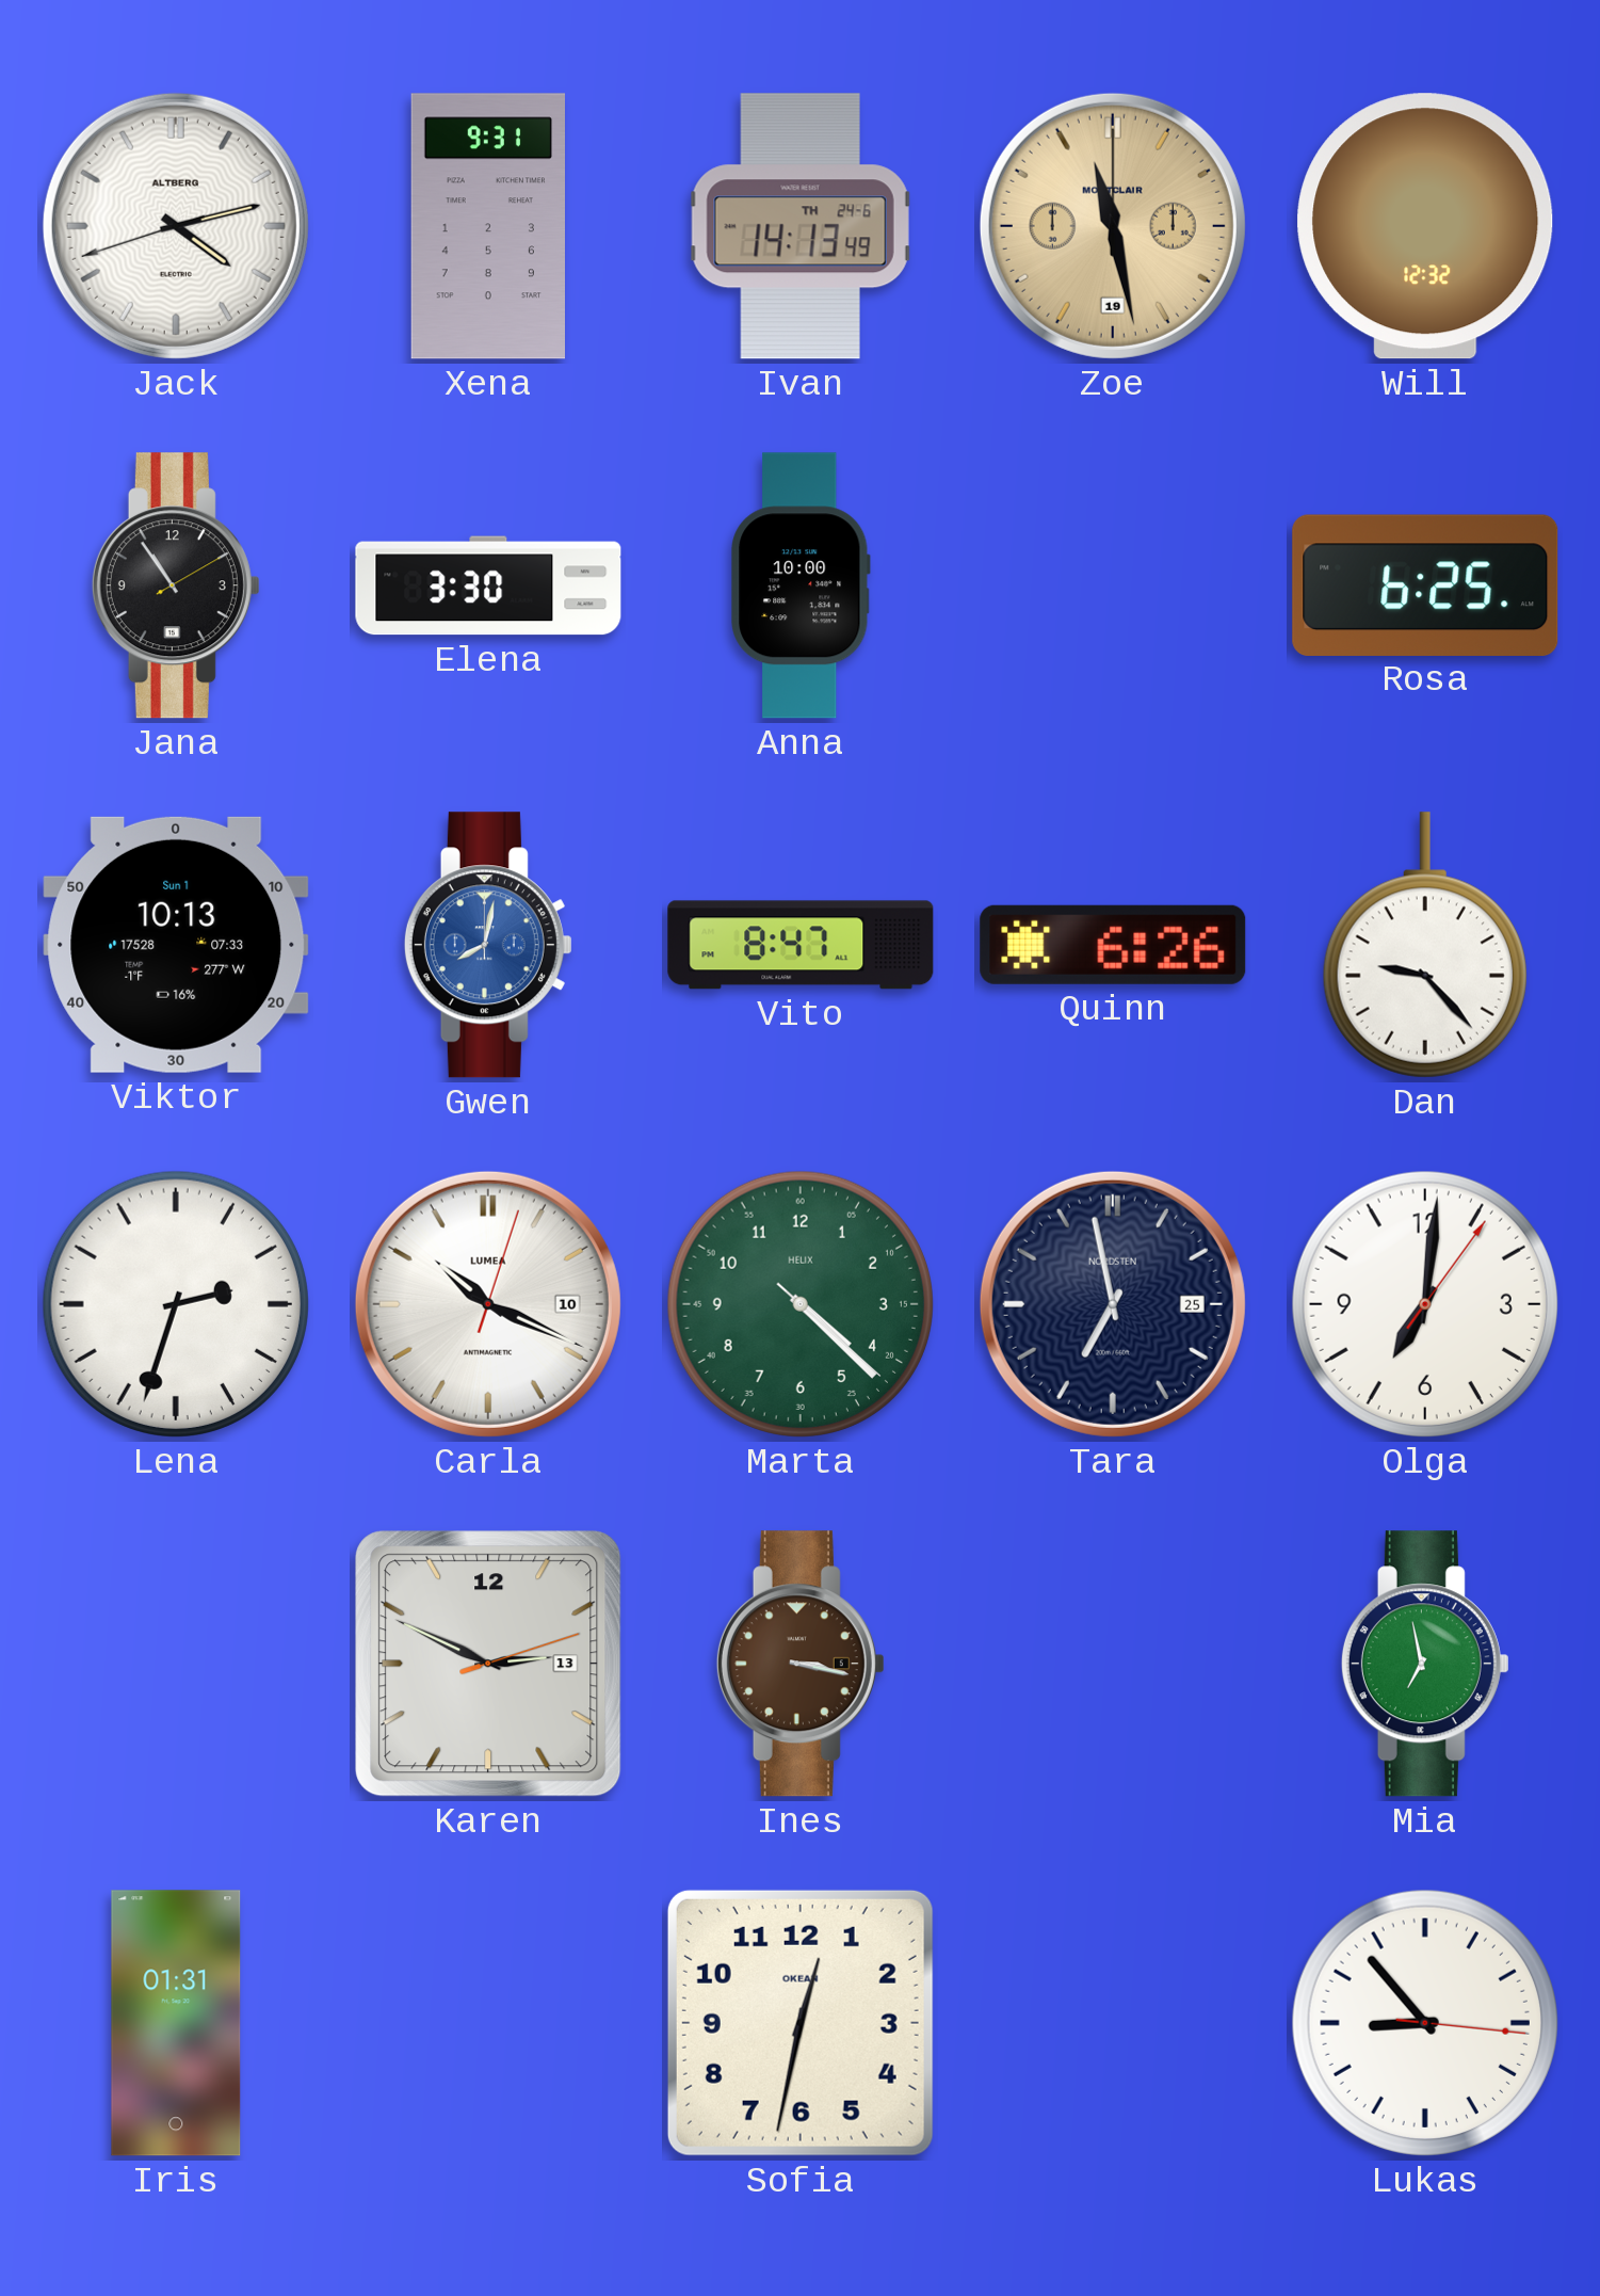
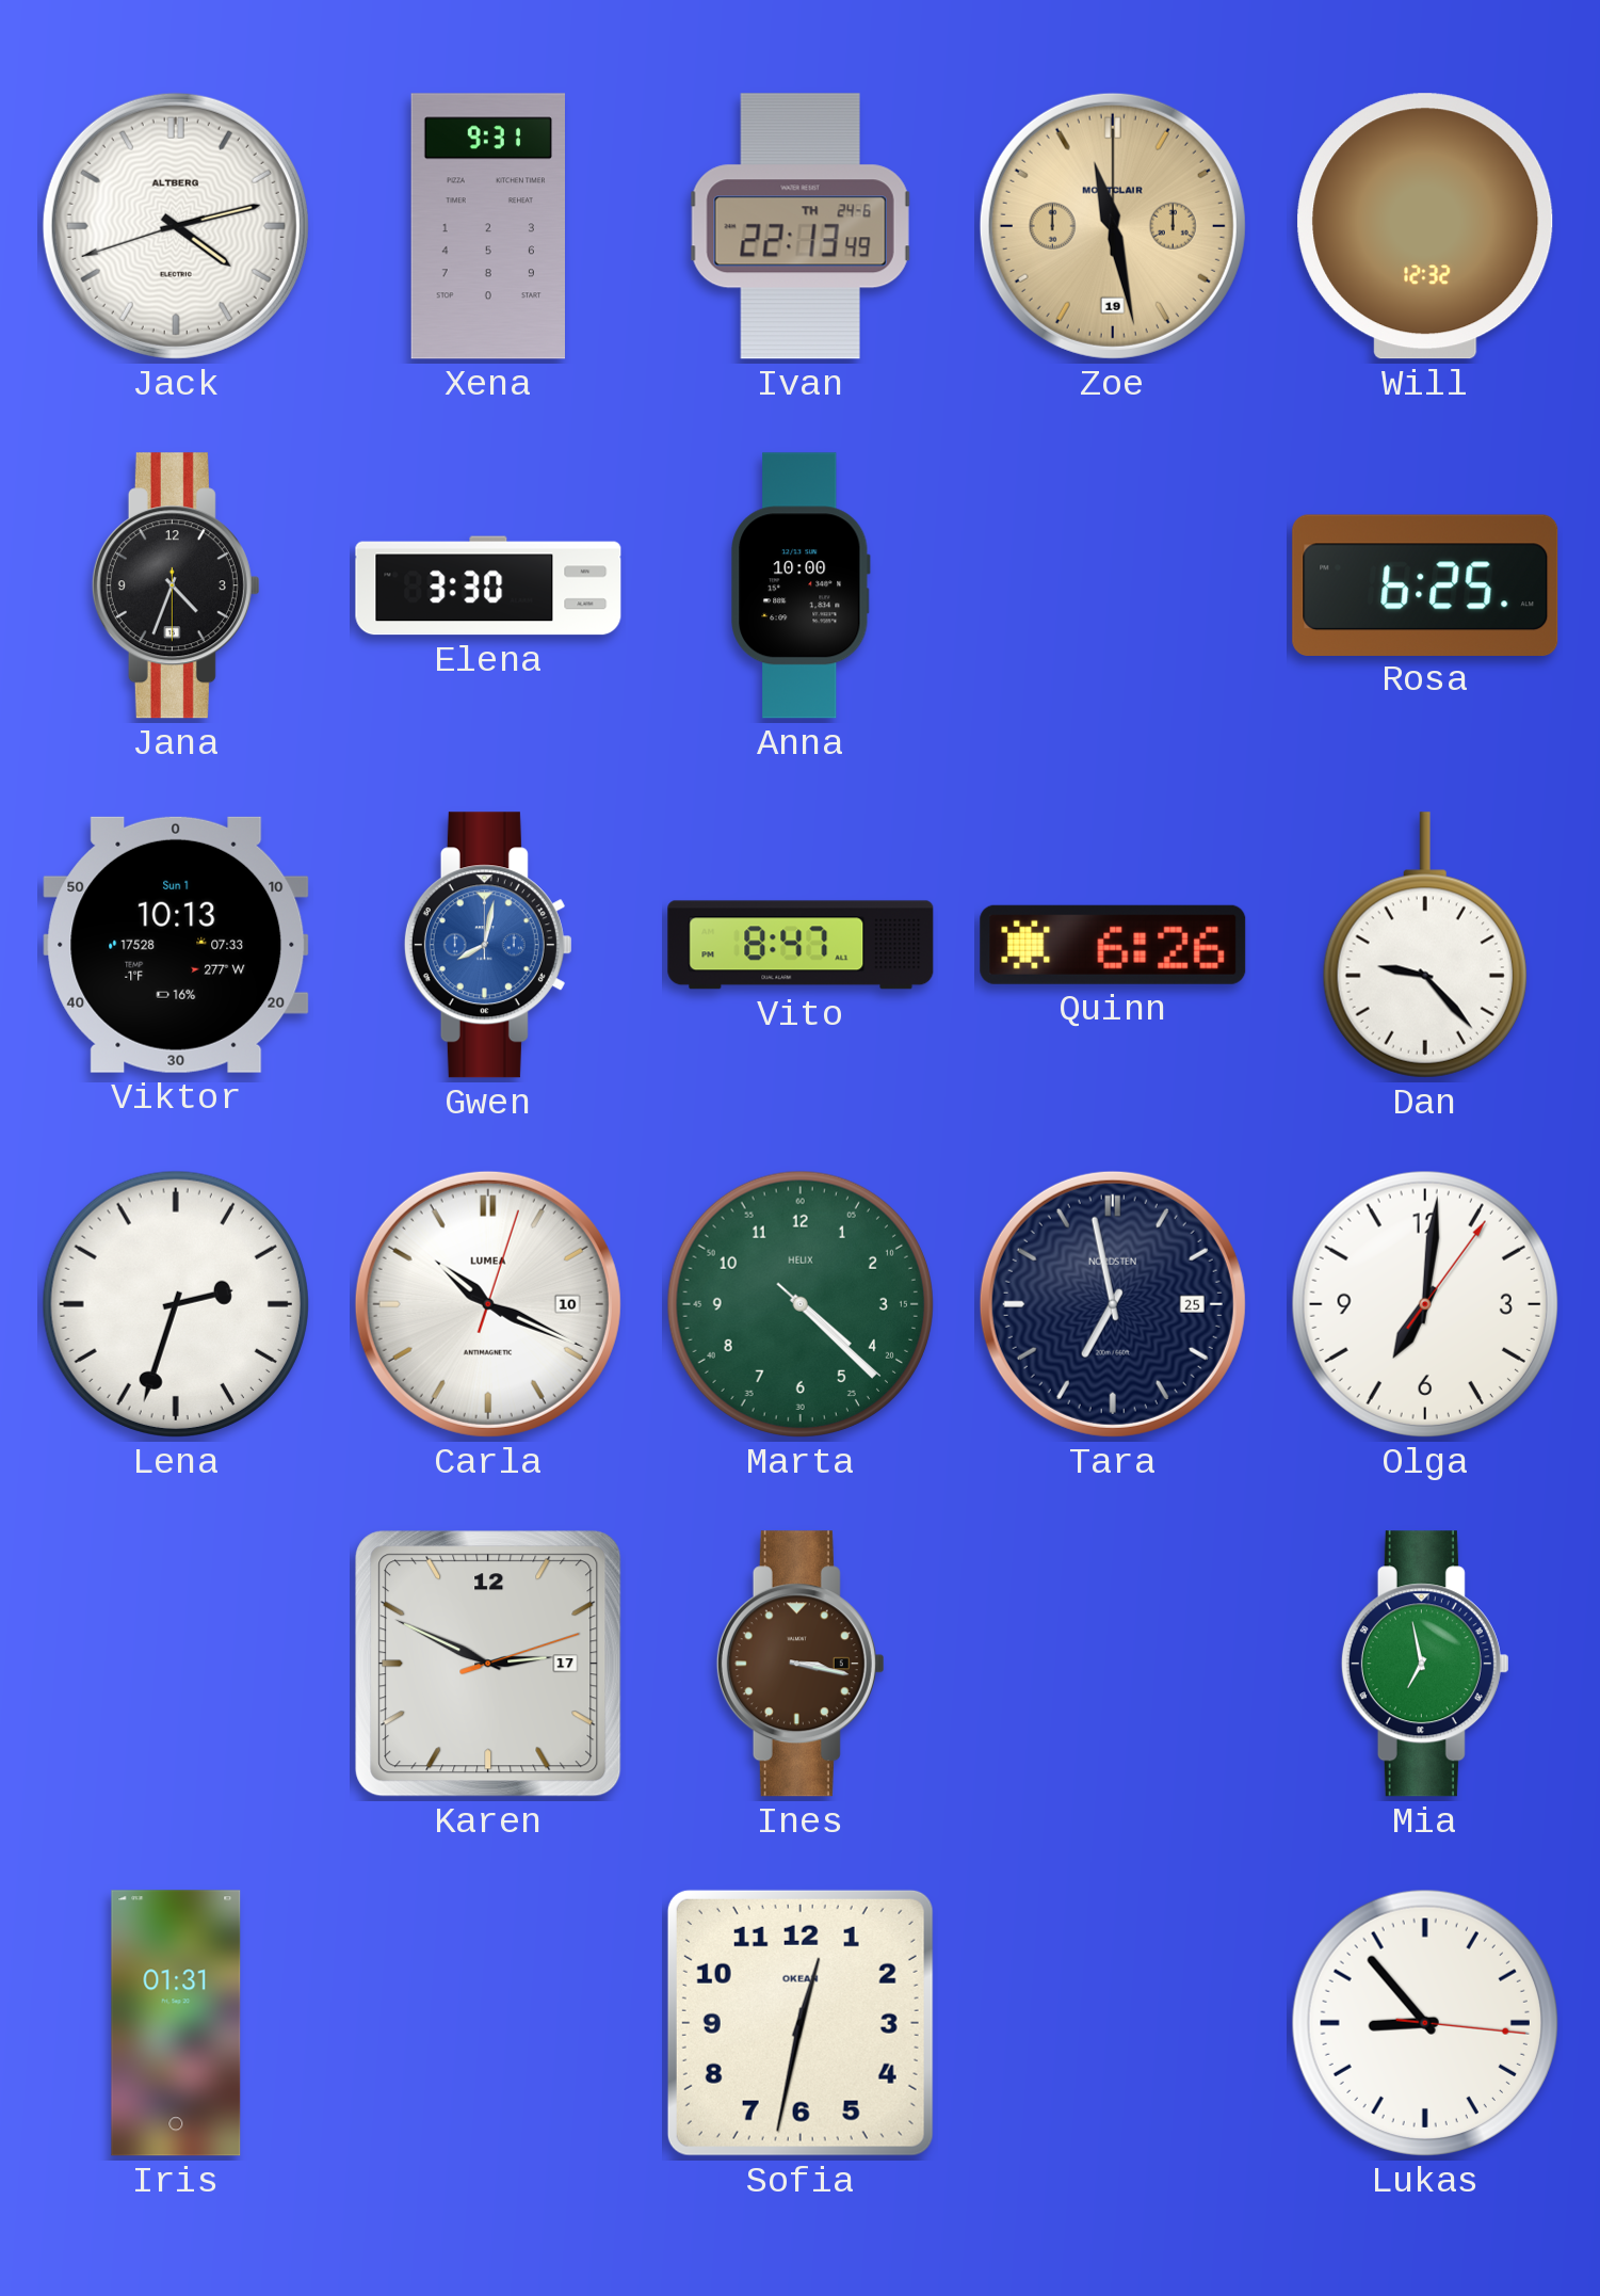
Ivan: 14:13 -> 22:13 (801, 226)
Jana: 10:54 -> 4:33 (176, 585)
Karen date: 13 -> 17 (488, 1664)
